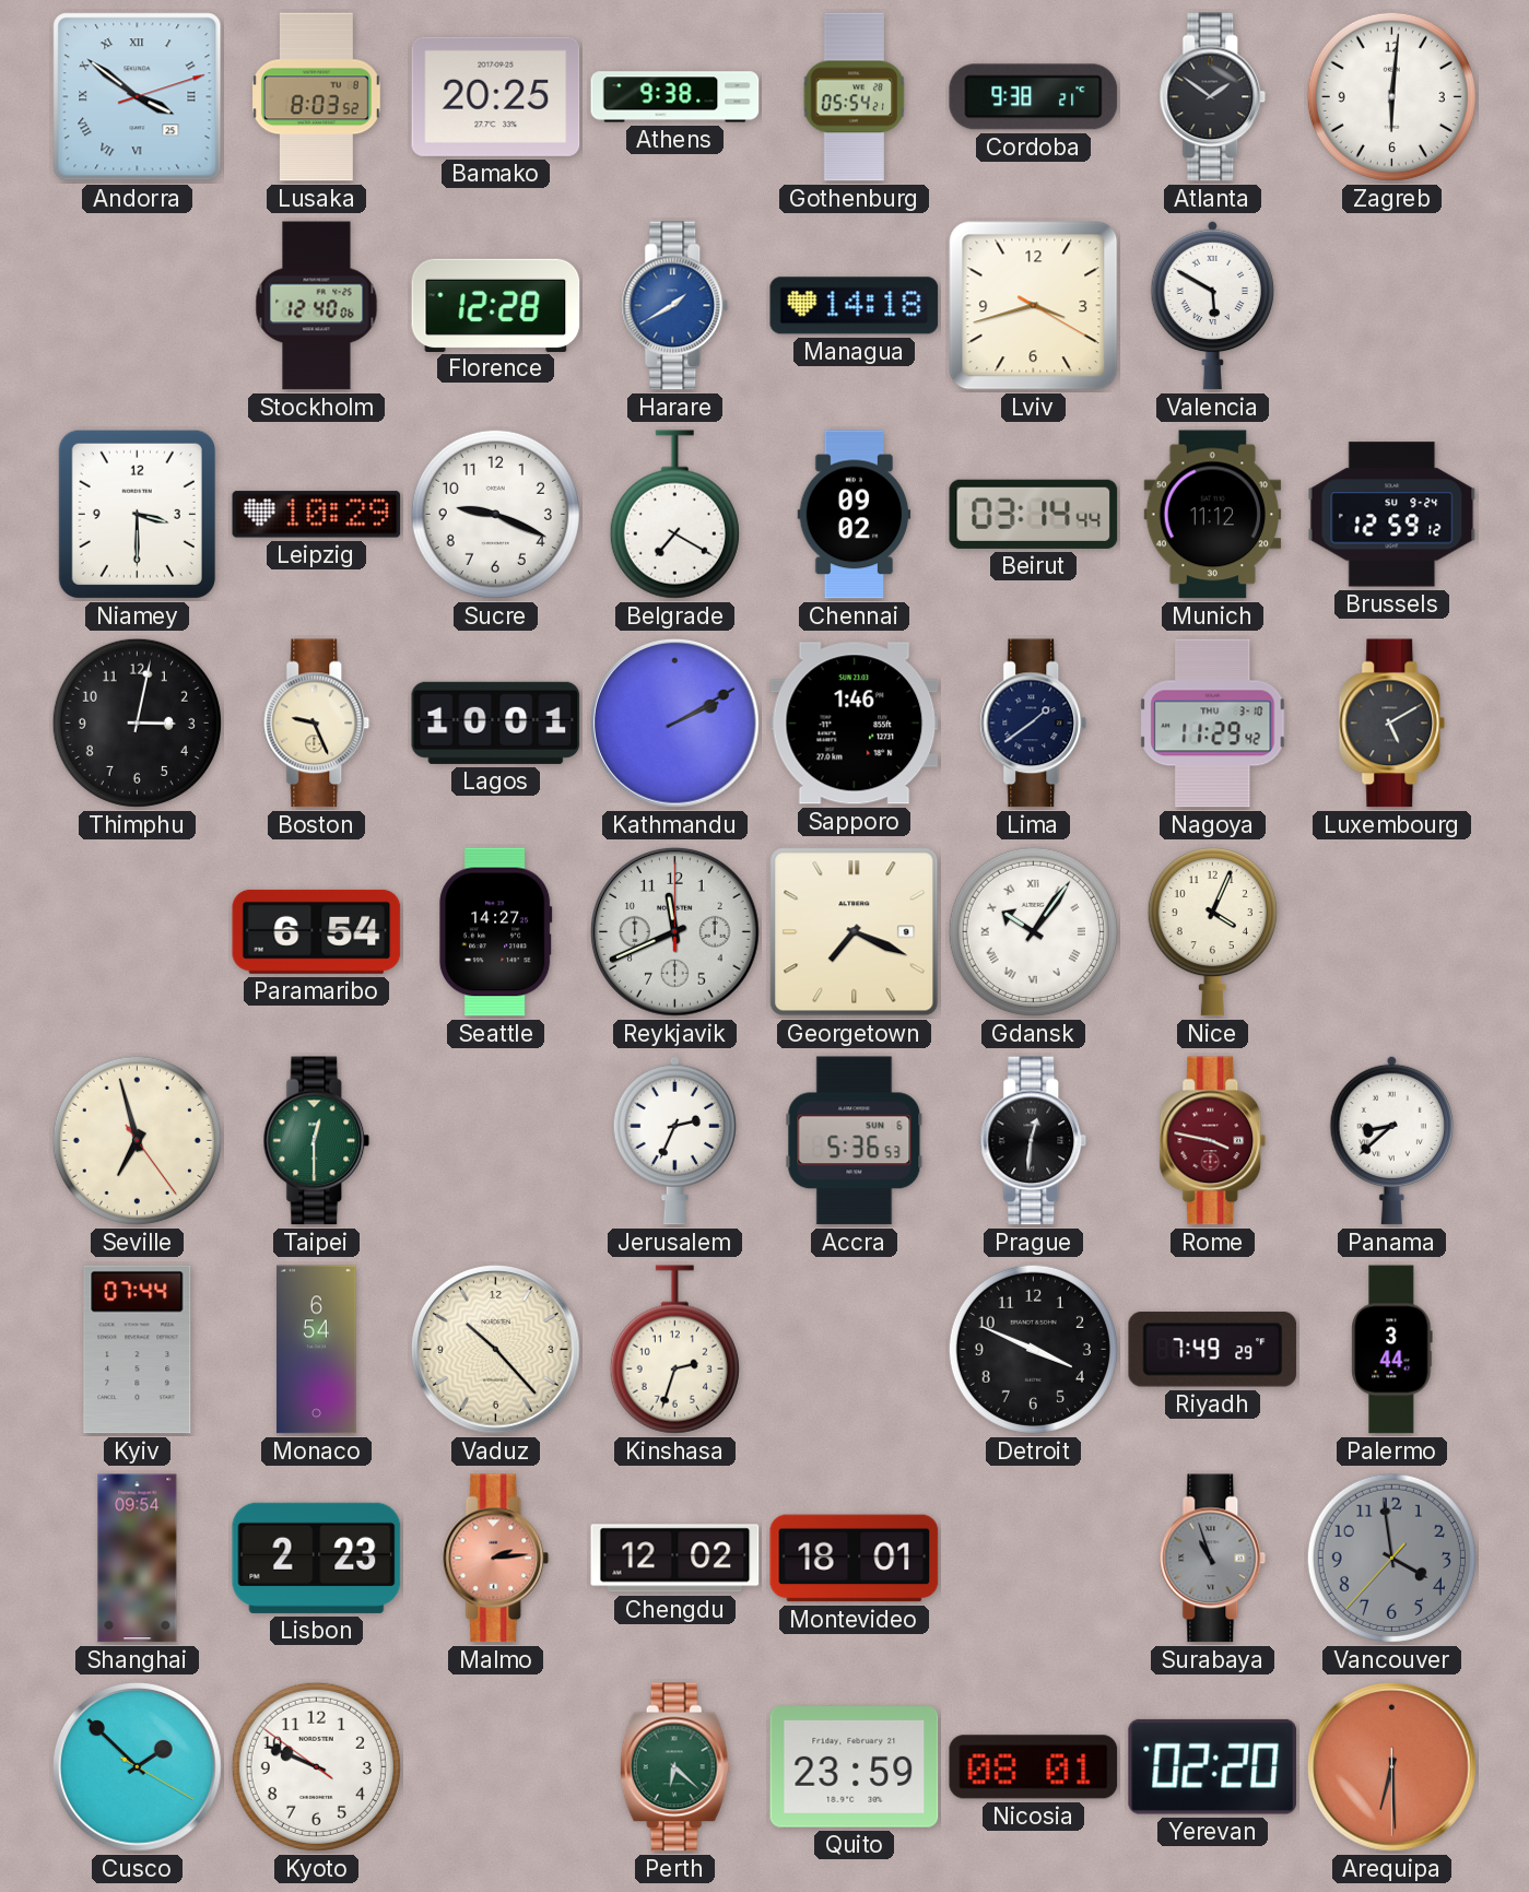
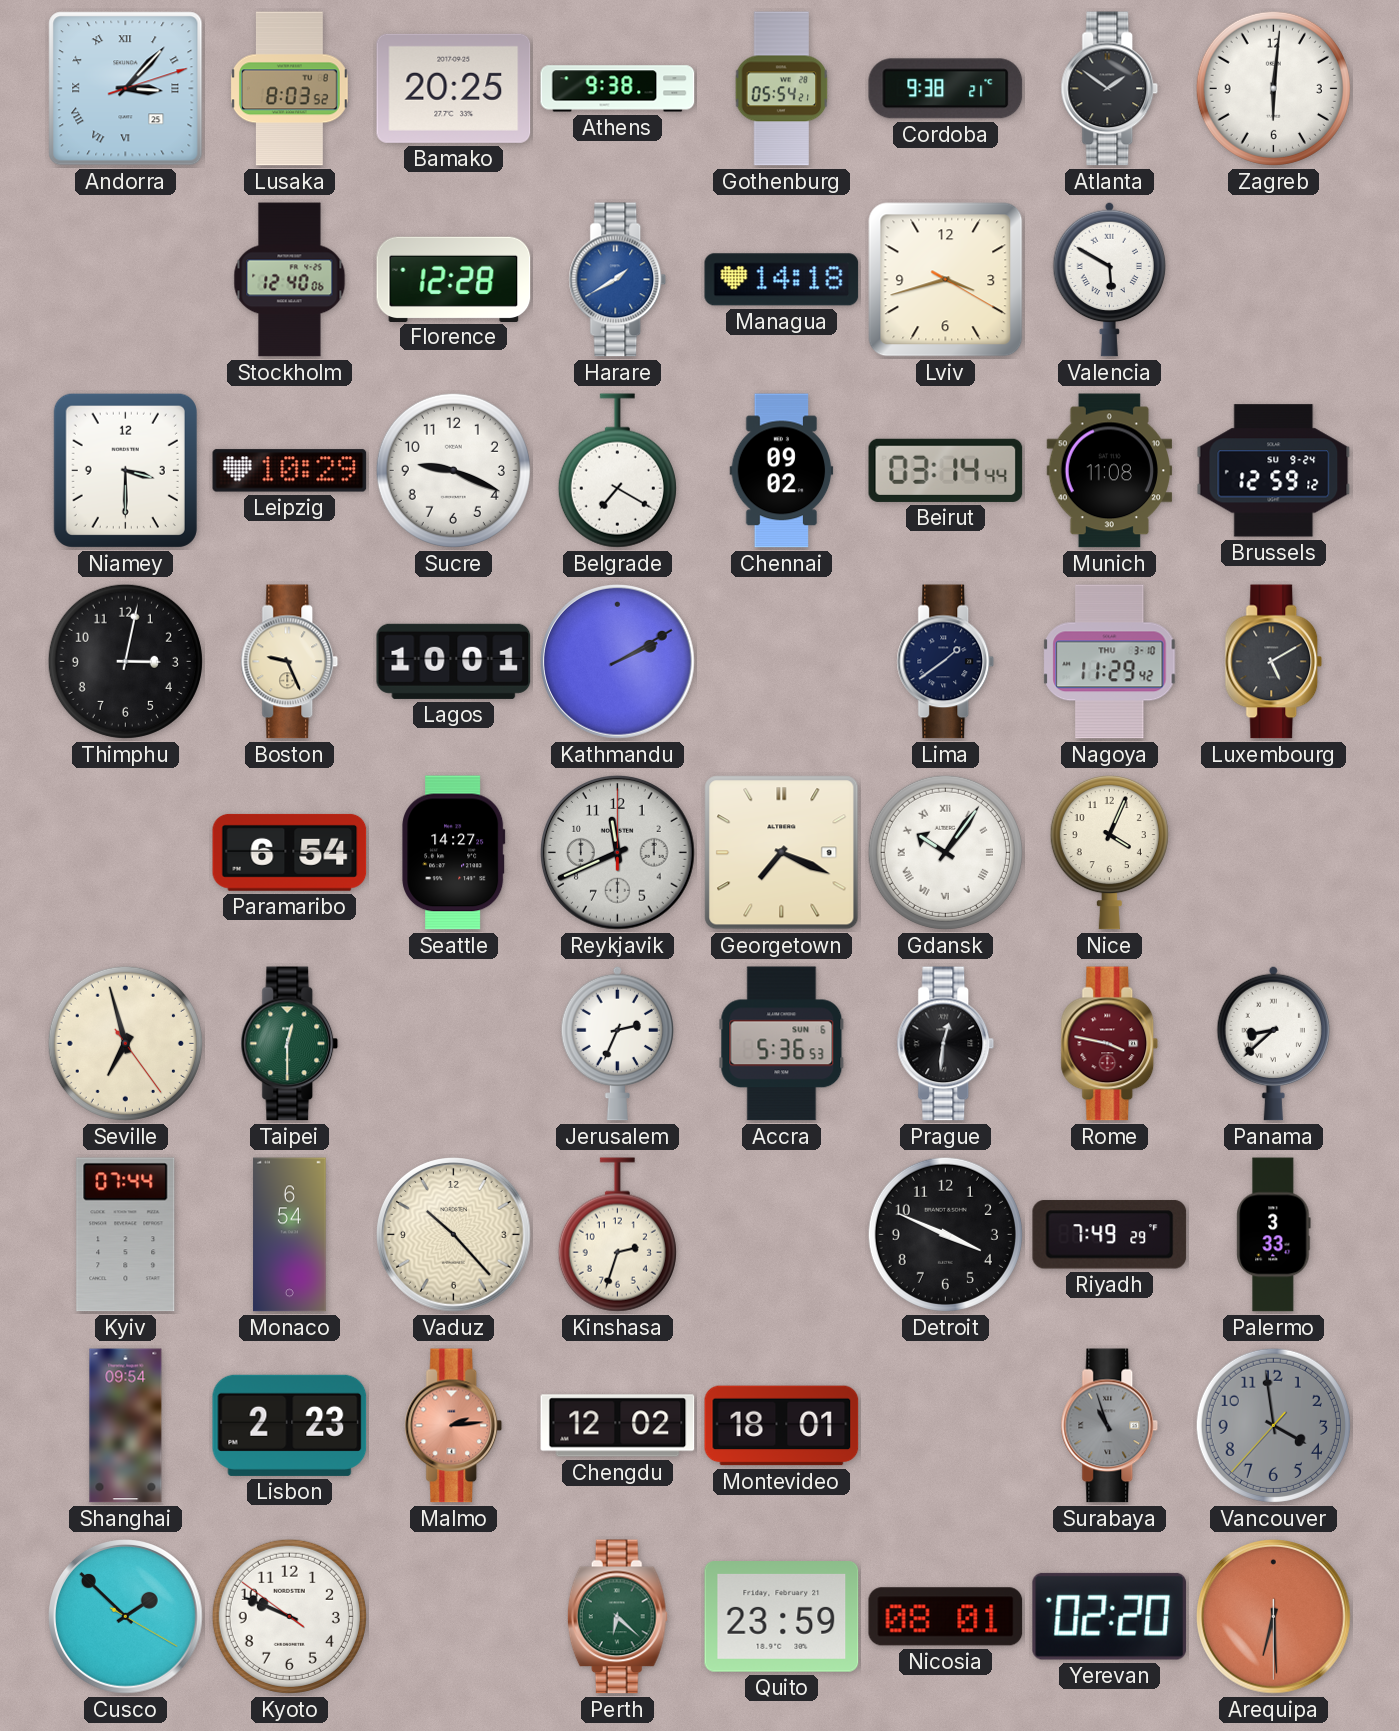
Andorra: 3:51 -> 3:07 (126, 89)
Munich: 11:12 -> 11:08 (1110, 471)
Sapporo: 1:46 -> none (855, 724)
Palermo: 3:44 -> 3:33 (1274, 1235)
